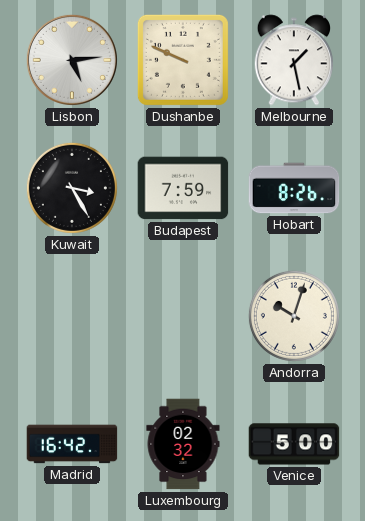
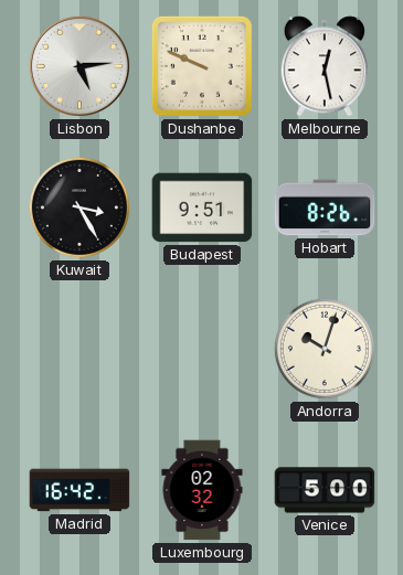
Melbourne: 1:28 -> 12:28 (324, 66)
Budapest: 7:59 -> 9:51 (202, 207)
